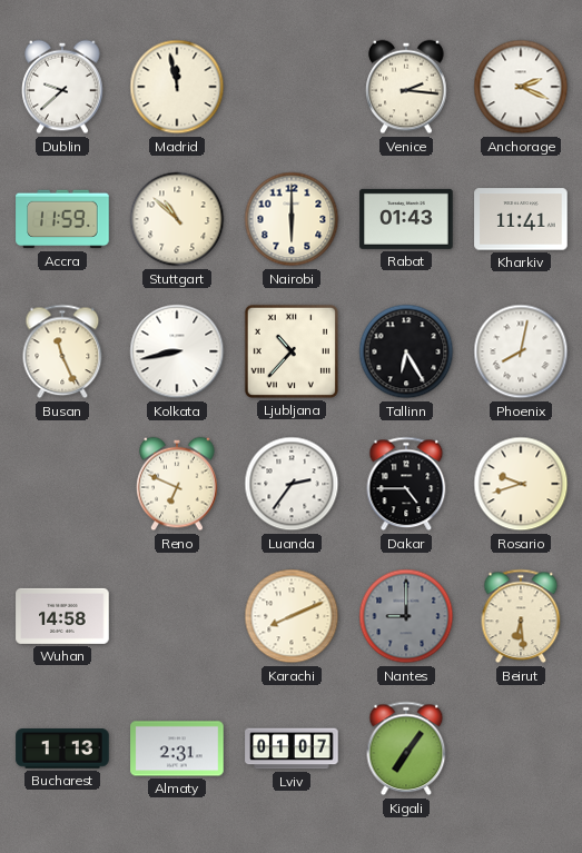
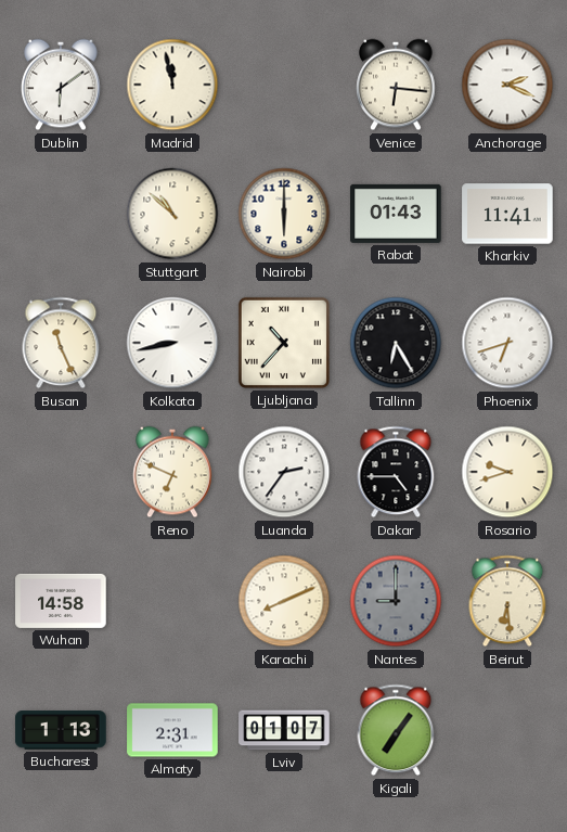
Dublin: 9:38 -> 6:09 (61, 85)
Venice: 2:16 -> 6:16 (396, 85)
Accra: 11:59 -> none (62, 219)
Phoenix: 8:02 -> 6:42 (507, 343)
